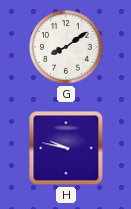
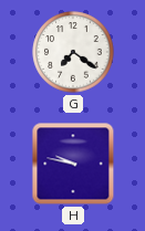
G: 8:09 -> 7:21 (73, 52)
